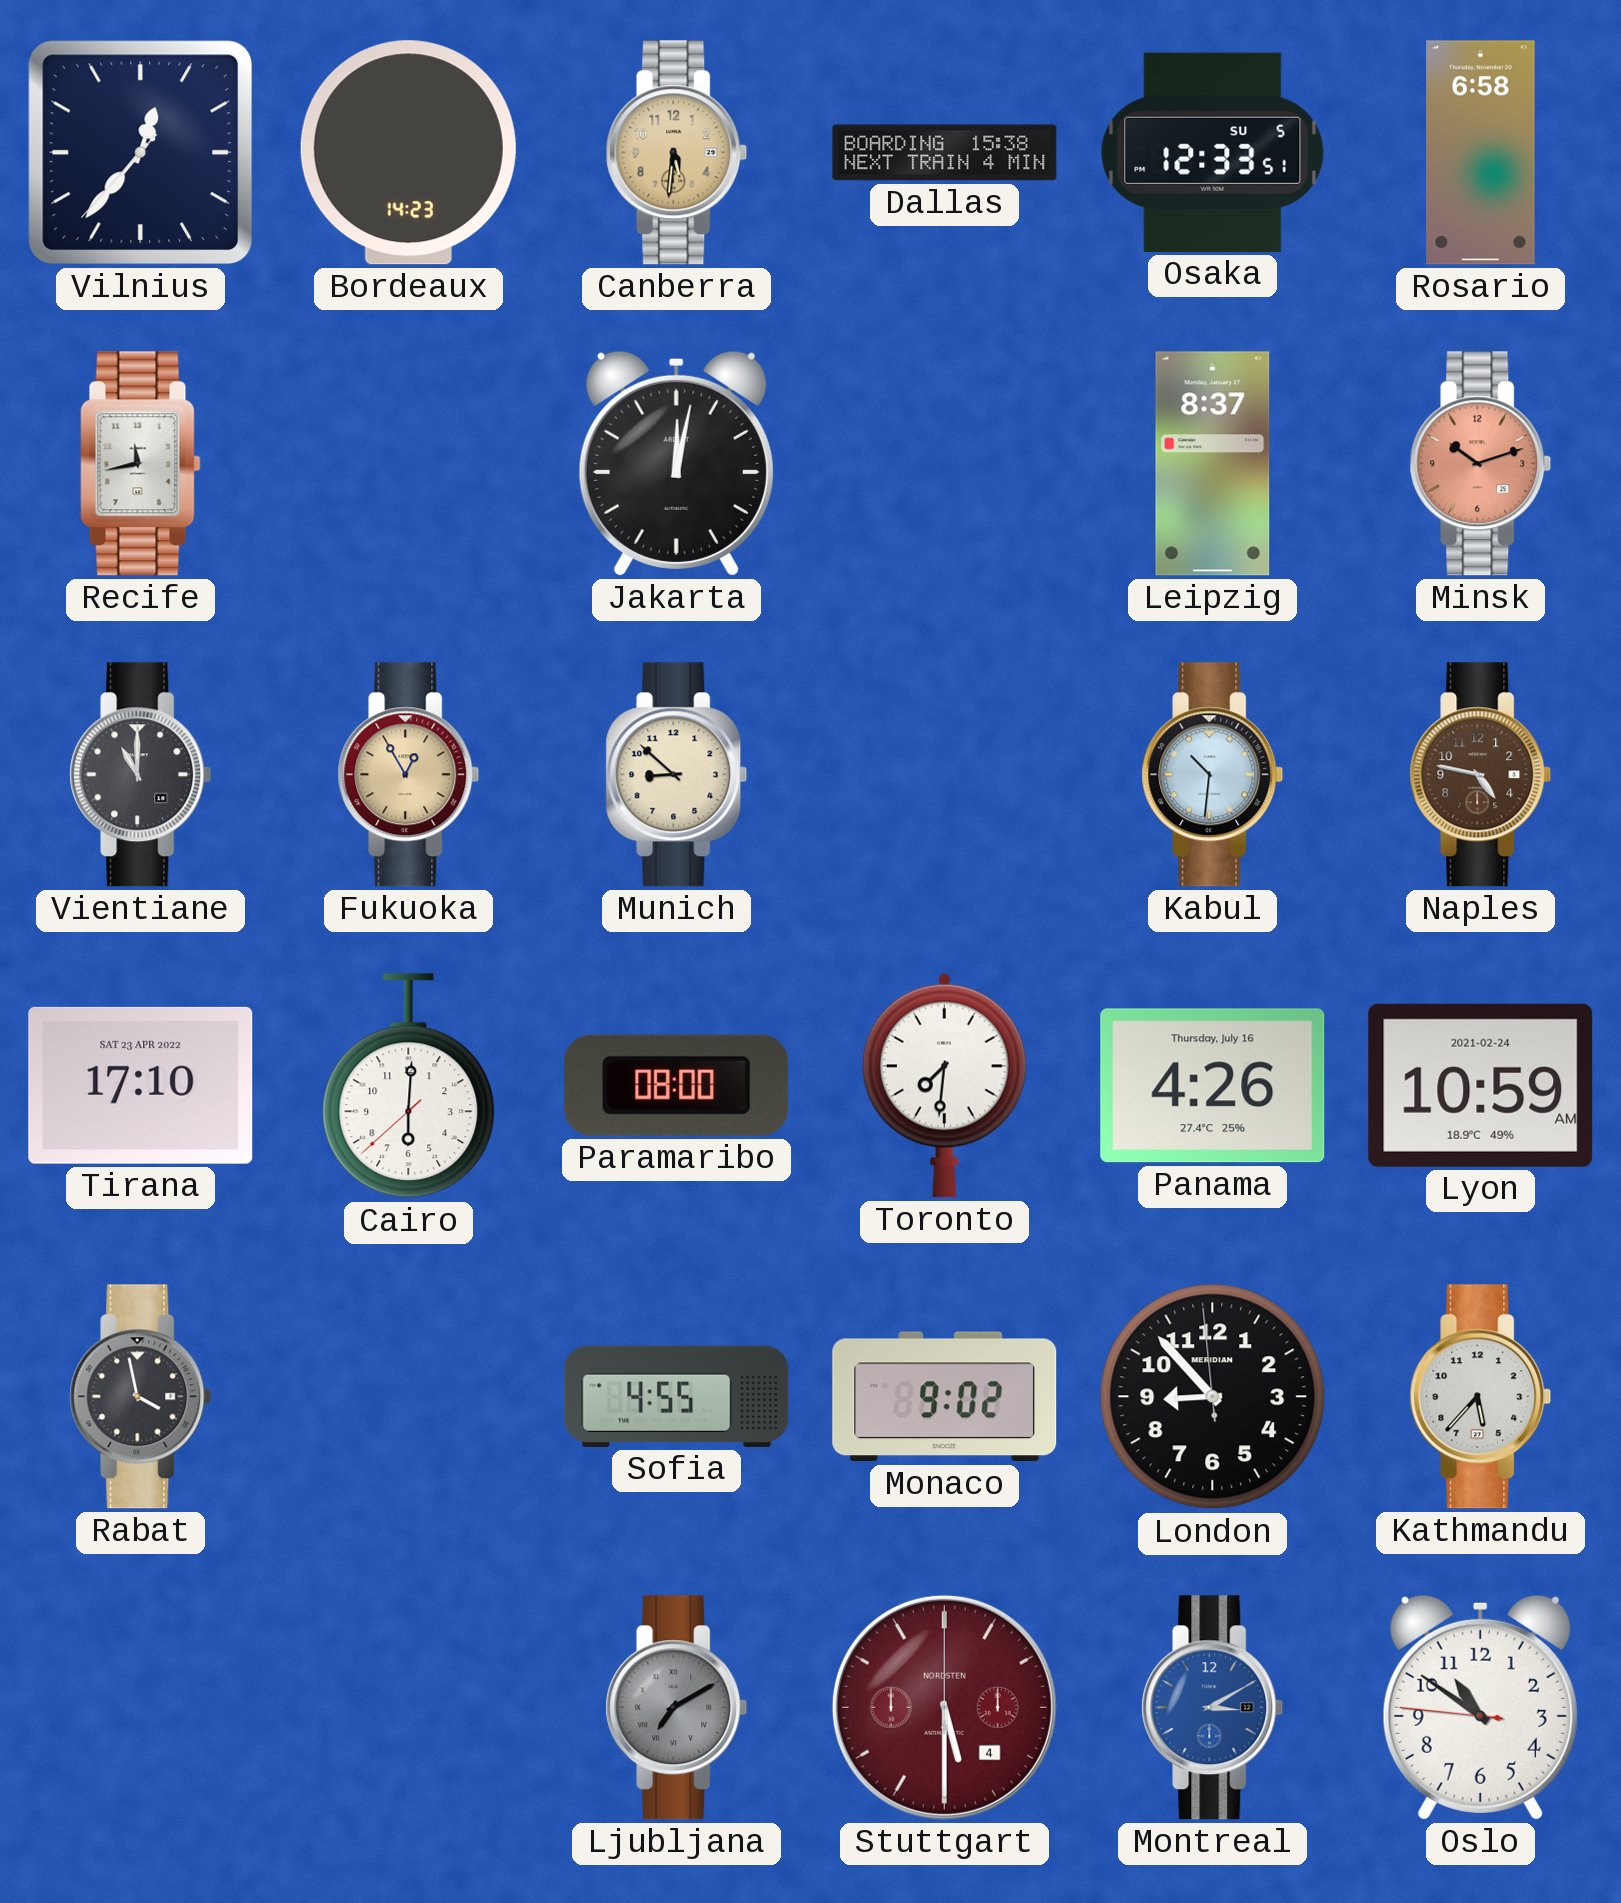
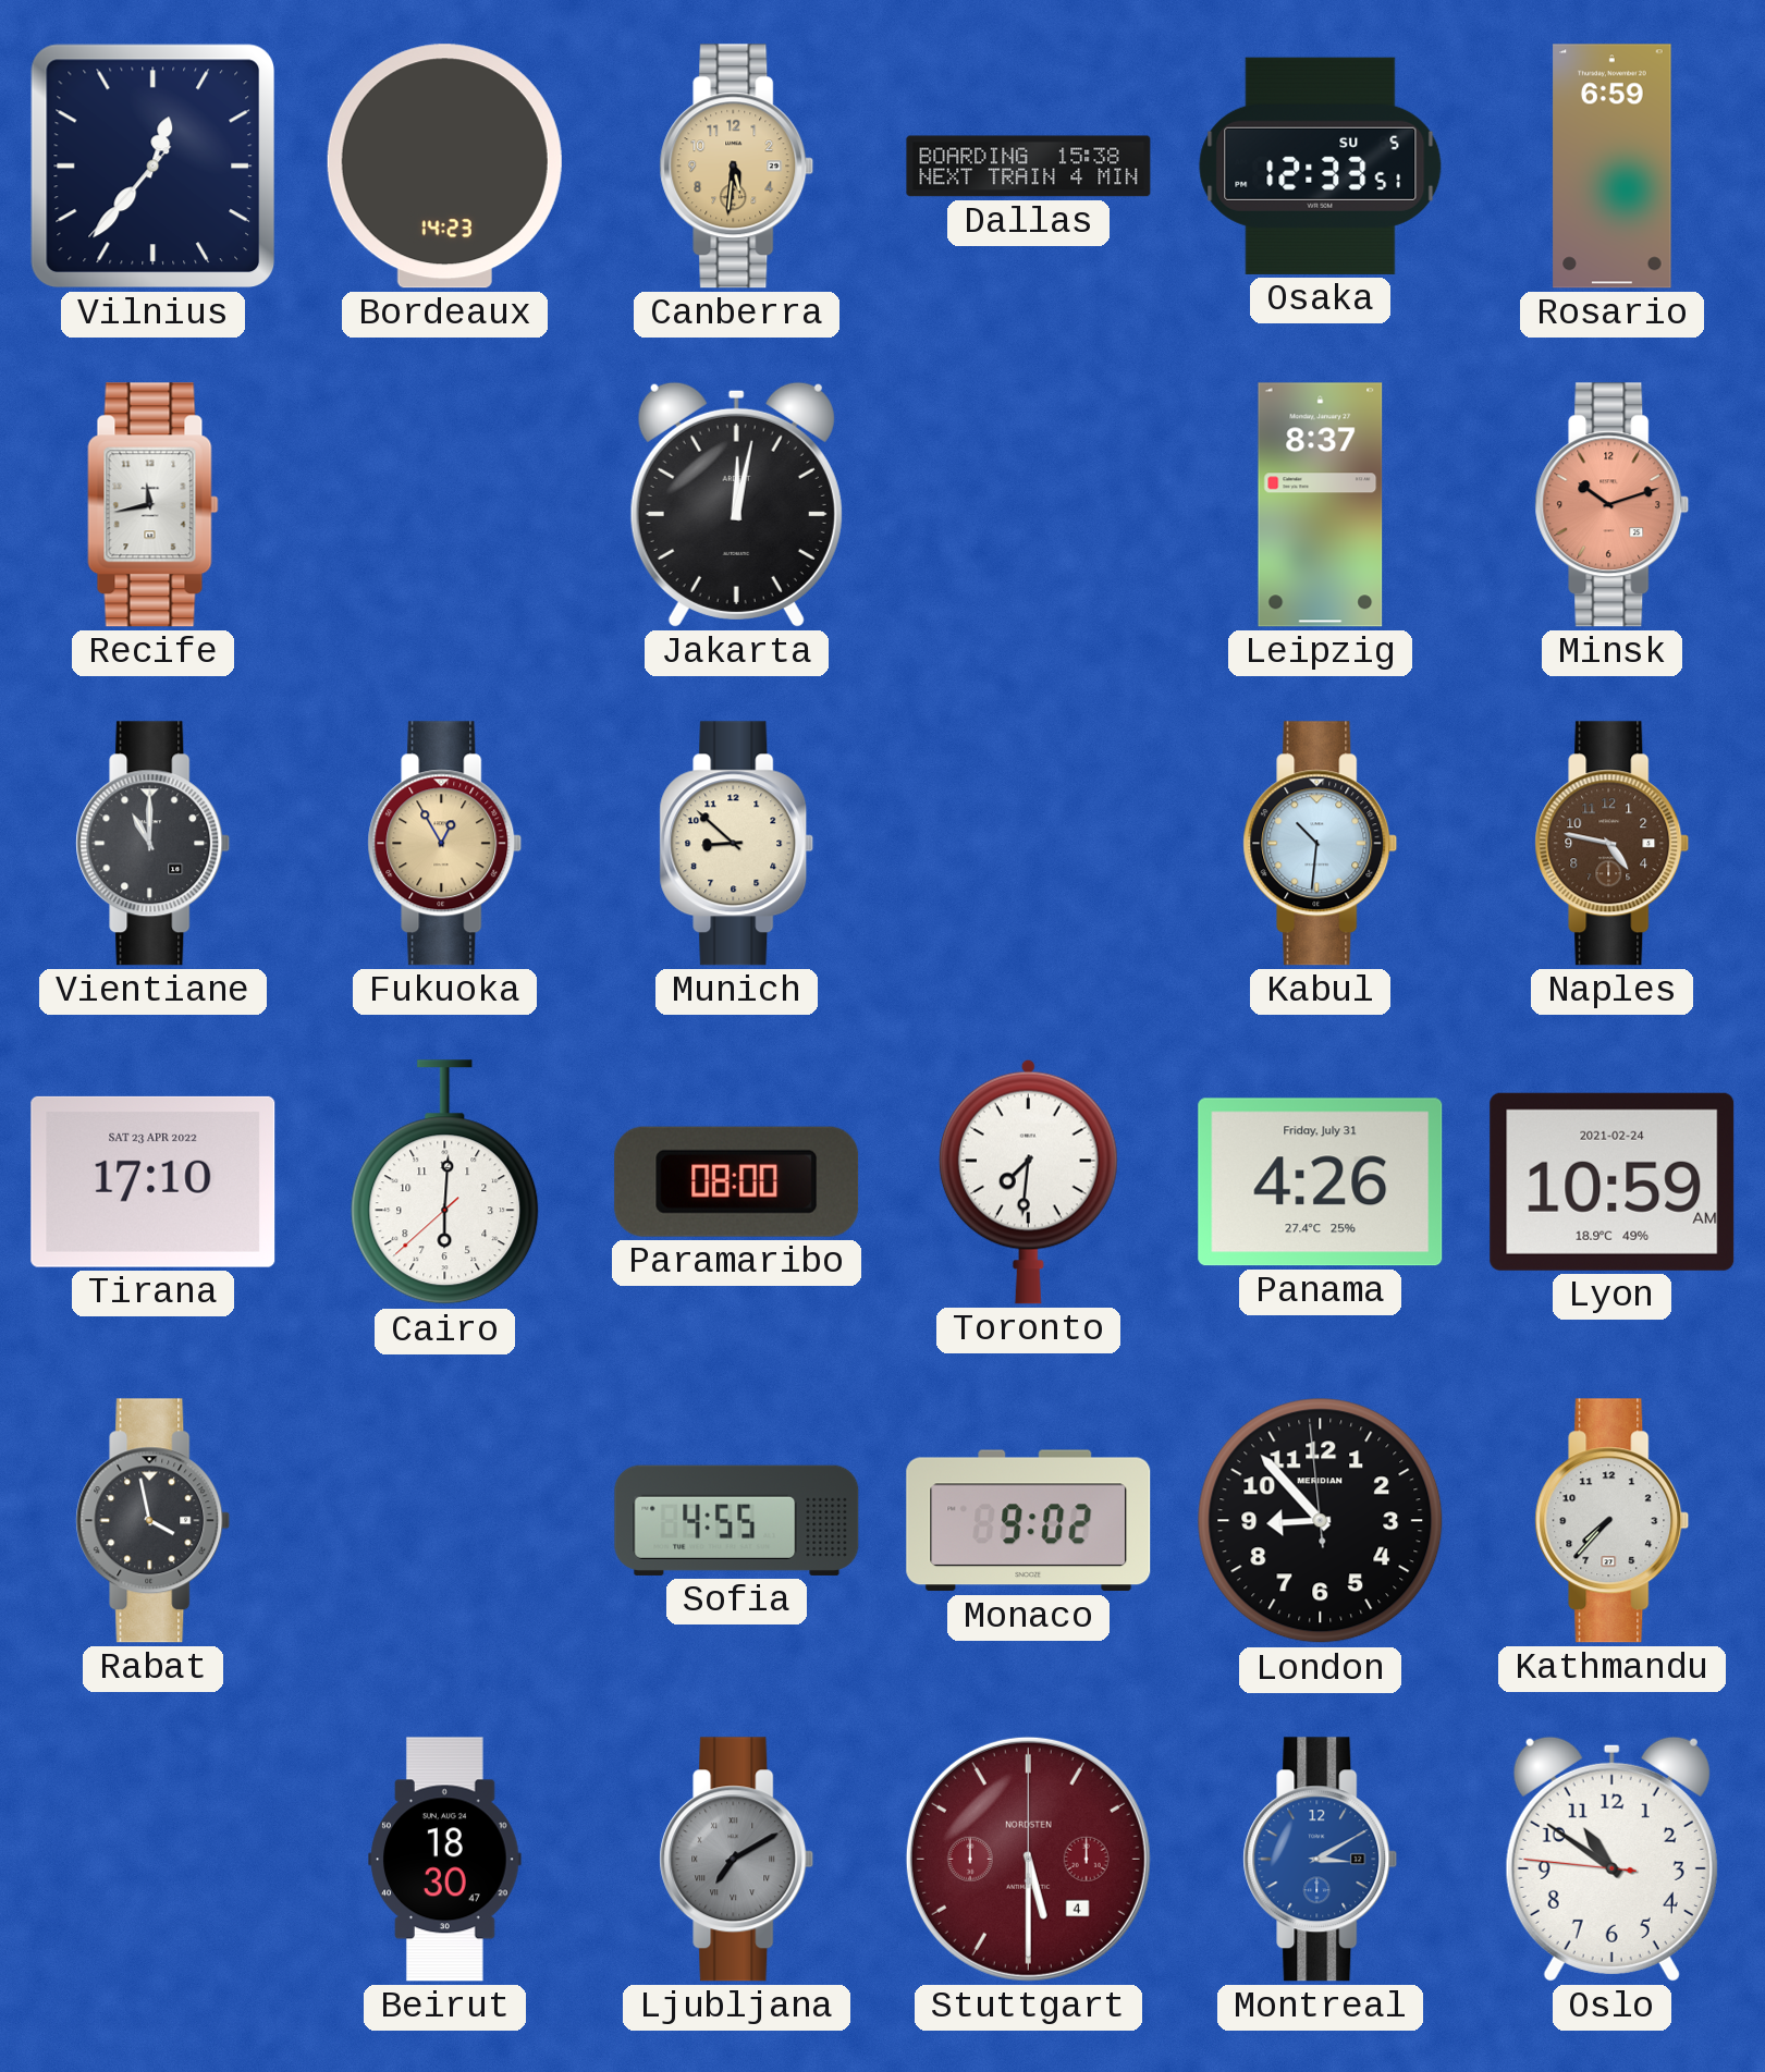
Rosario: 6:58 -> 6:59 (1613, 167)
Panama date: Thursday, July 16 -> Friday, July 31 (1321, 1182)
Kathmandu: 5:37 -> 7:37 (1613, 1521)
Beirut: none -> 18:30 (445, 1860)
